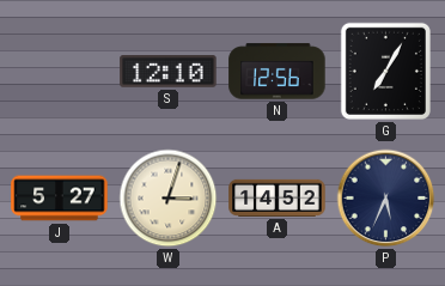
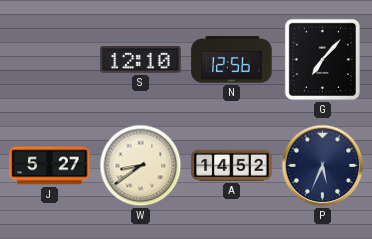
G: 7:05 -> 7:07 (322, 59)
W: 3:03 -> 8:39 (141, 166)
